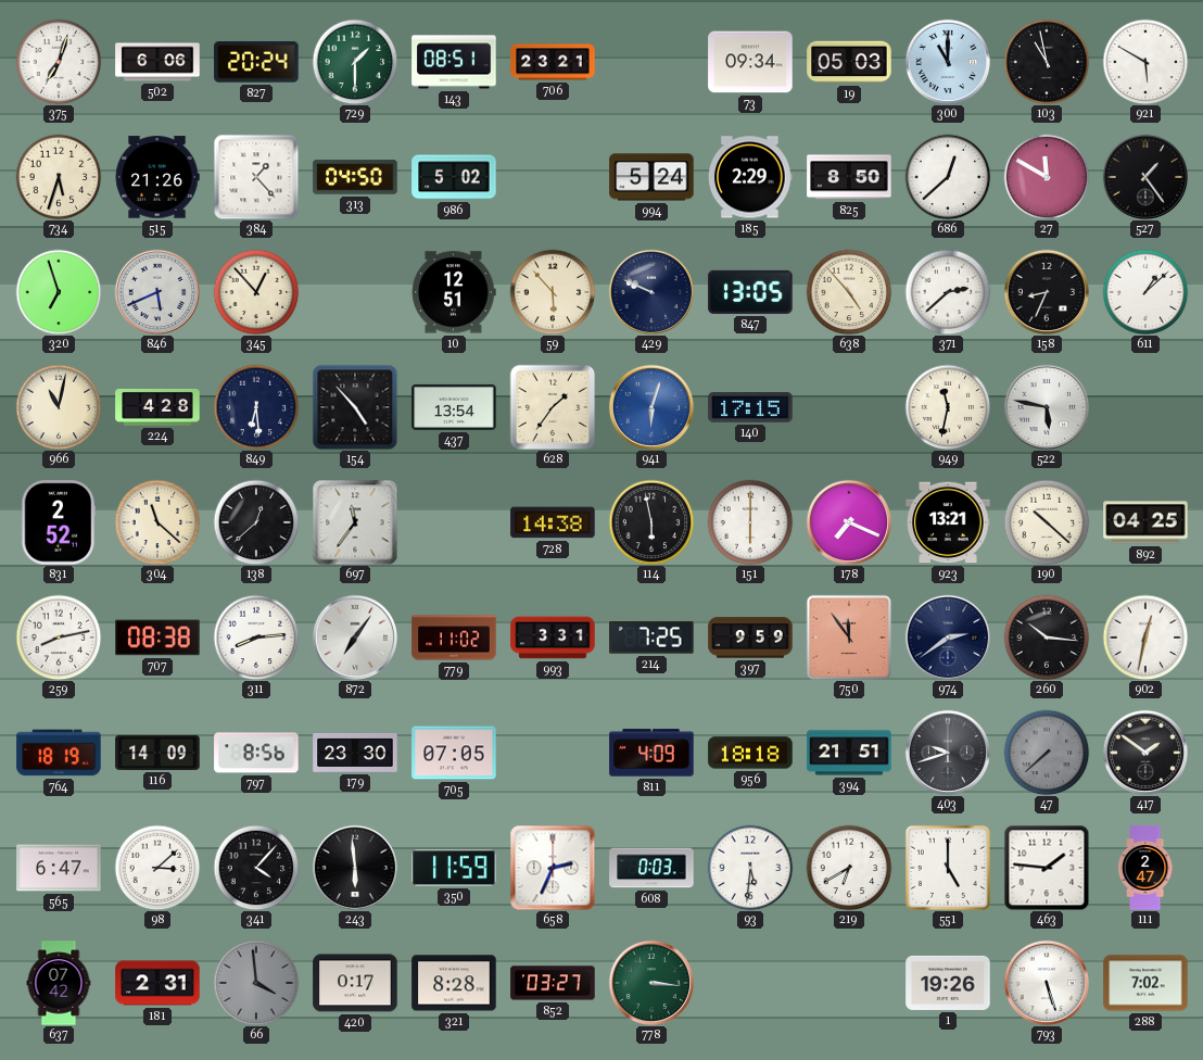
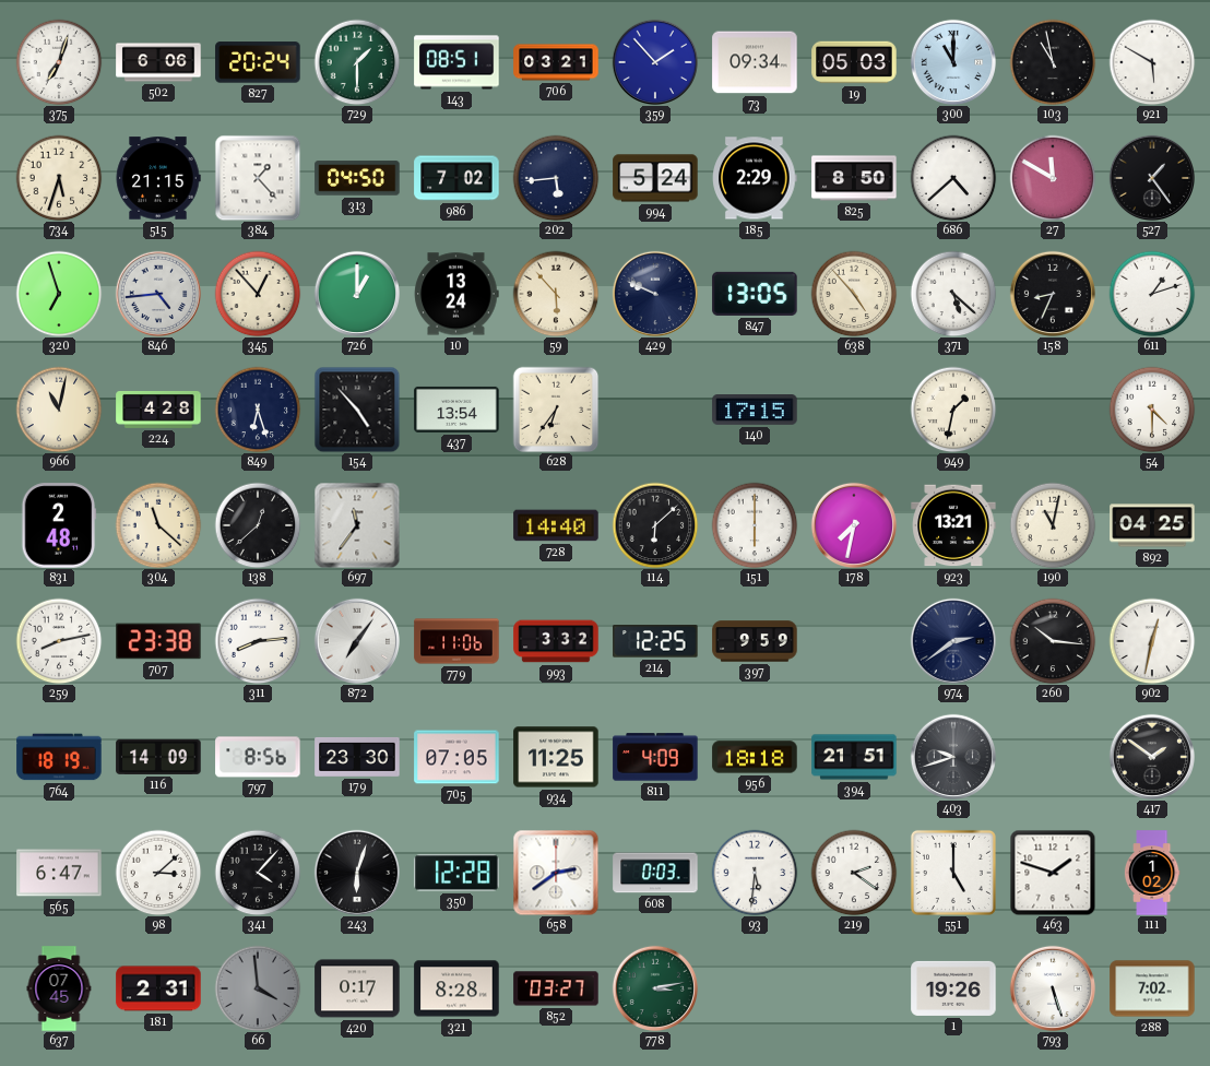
706: 23:21 -> 03:21 (556, 62)
359: none -> 1:53 (654, 61)
515: 21:26 -> 21:15 (158, 178)
986: 5:02 -> 7:02 (456, 178)
202: none -> 5:44 (556, 178)
686: 12:38 -> 4:38 (953, 178)
846: 5:41 -> 4:44 (157, 293)
726: none -> 1:00 (356, 293)
10: 12:51 -> 13:24 (456, 294)
371: 2:38 -> 5:22 (953, 294)
611: 1:08 -> 1:12 (1152, 294)
849: 6:29 -> 6:27 (258, 410)
628: 1:36 -> 6:36 (556, 410)
941: 6:03 -> none (650, 406)
949: 11:32 -> 1:32 (953, 410)
522: 5:47 -> none (1046, 406)
54: none -> 4:30 (1152, 410)
831: 2:52 -> 2:48 (59, 525)
728: 14:38 -> 14:40 (556, 525)
114: 5:58 -> 6:08 (655, 525)
178: 7:19 -> 7:32 (853, 524)
190: 10:22 -> 11:02 (1053, 525)
707: 08:38 -> 23:38 (158, 641)
779: 11:02 -> 11:06 (456, 641)
993: 3:31 -> 3:32 (556, 641)
214: 7:25 -> 12:25 (655, 641)
750: 11:54 -> none (848, 636)
934: none -> 11:25 (556, 757)
47: 7:38 -> none (1047, 753)
243: 5:59 -> 6:03 (356, 872)
350: 11:59 -> 12:28 (456, 873)
658: 2:34 -> 2:39 (556, 873)
219: 6:40 -> 2:21 (854, 873)
463: 1:46 -> 1:48 (1053, 873)
111: 2:47 -> 1:02 (1152, 873)
637: 07:42 -> 07:45 (59, 988)
778: 3:16 -> 3:13 (654, 987)
